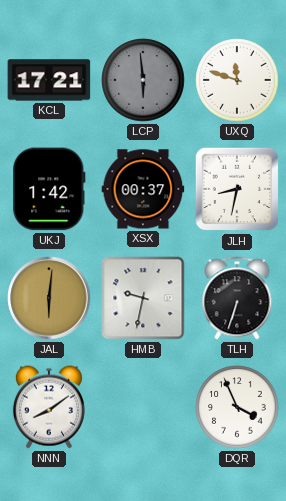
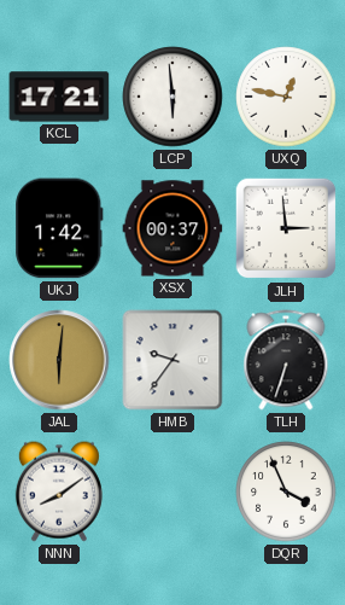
LCP dial: grey -> white (172, 97)
UXQ: 11:48 -> 12:47 (286, 97)
JLH: 8:32 -> 2:59 (286, 228)
HMB: 9:32 -> 9:36 (172, 360)
